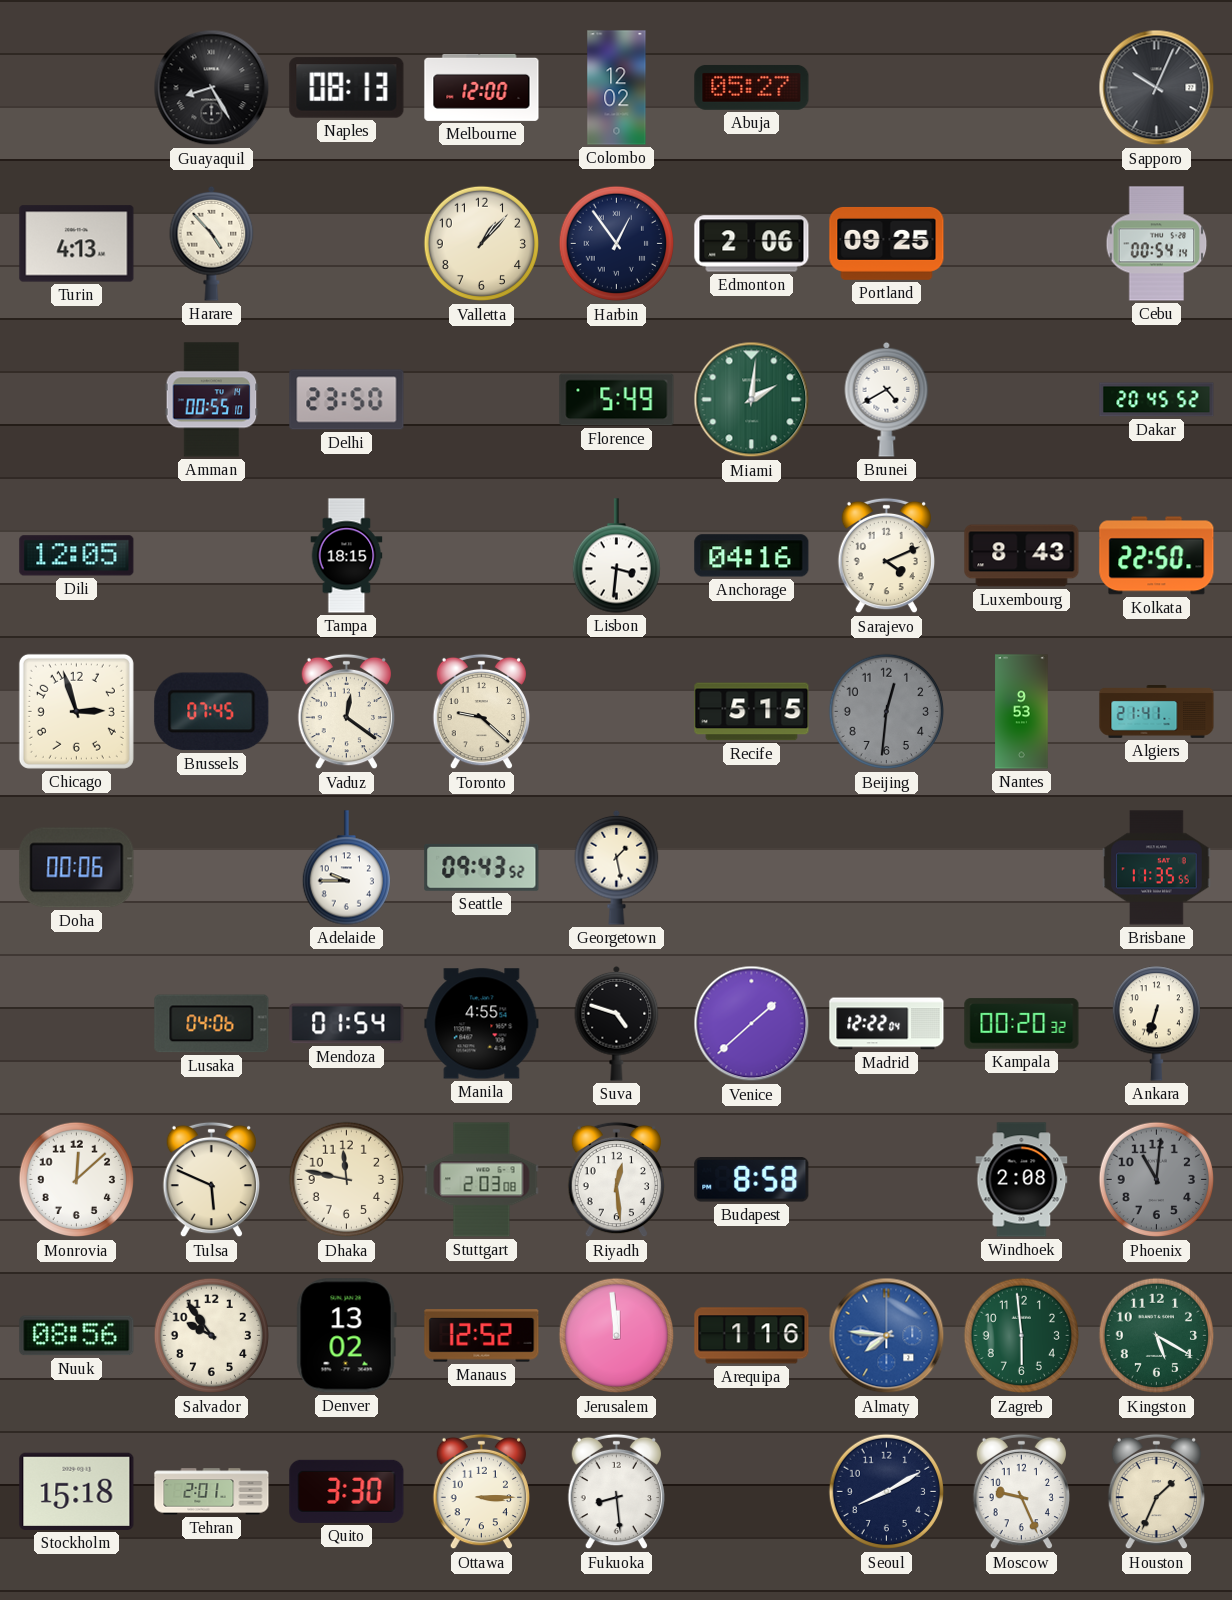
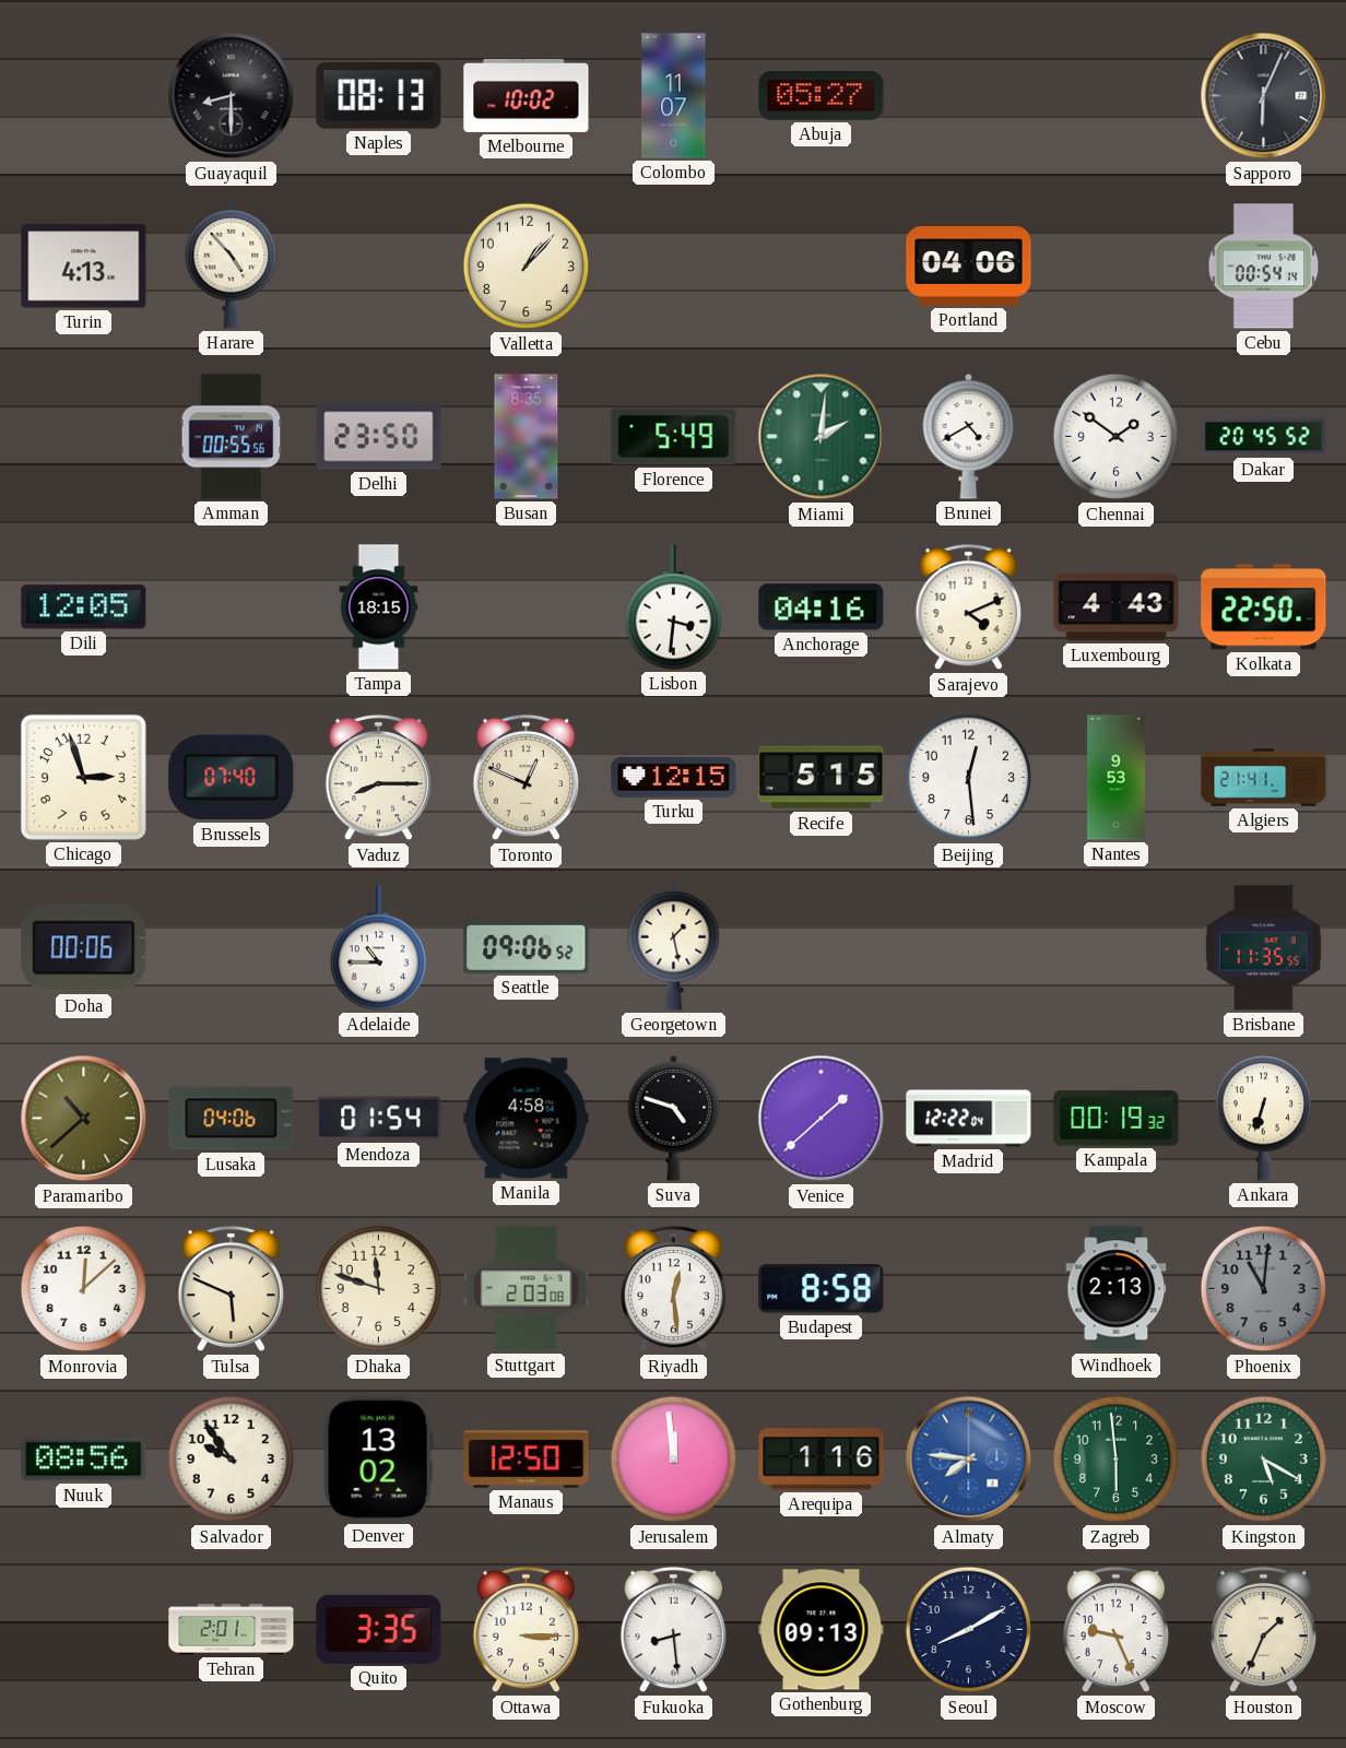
Guayaquil: 8:25 -> 8:30 (232, 96)
Melbourne: 12:00 -> 10:02 (527, 95)
Colombo: 12:02 -> 11:07 (674, 96)
Sapporo: 10:04 -> 6:04 (1264, 96)
Harbin: 12:54 -> none (617, 244)
Edmonton: 2:06 -> none (752, 244)
Portland: 09:25 -> 04:06 (969, 265)
Amman: 00:55:10 -> 00:55:56 (232, 437)
Busan: none -> 8:35 (527, 437)
Chennai: none -> 1:51 (1117, 437)
Luxembourg: 8:43 -> 4:43 (1117, 607)
Brussels: 07:45 -> 07:40 (232, 778)
Vaduz: 12:21 -> 8:15 (378, 778)
Toronto: 9:22 -> 12:49 (526, 778)
Turku: none -> 12:15 (674, 777)
Beijing: 12:31 -> 12:29 (969, 778)
Beijing dial: grey -> white (969, 778)
Adelaide: 9:45 -> 10:45 (378, 948)
Seattle: 09:43 -> 09:06 (527, 947)
Paramaribo: none -> 10:38 (84, 1119)
Manila: 4:55 -> 4:58 (527, 1119)
Kampala: 00:20 -> 00:19 (1117, 1119)
Dhaka: 11:47 -> 11:48 (379, 1289)
Windhoek: 2:08 -> 2:13 (1117, 1289)
Manaus: 12:52 -> 12:50 (527, 1460)
Stockholm: 15:18 -> none (77, 1491)
Quito: 3:30 -> 3:35 (379, 1629)
Gothenburg: none -> 09:13 (822, 1630)
